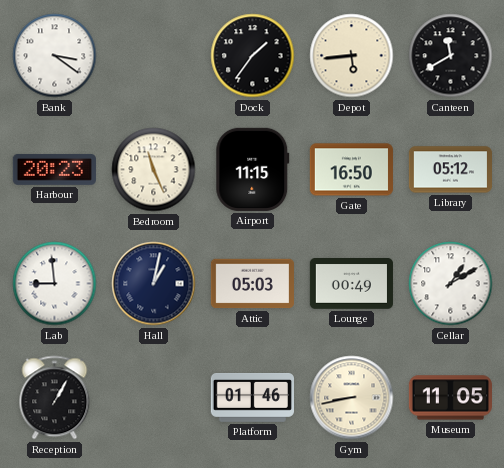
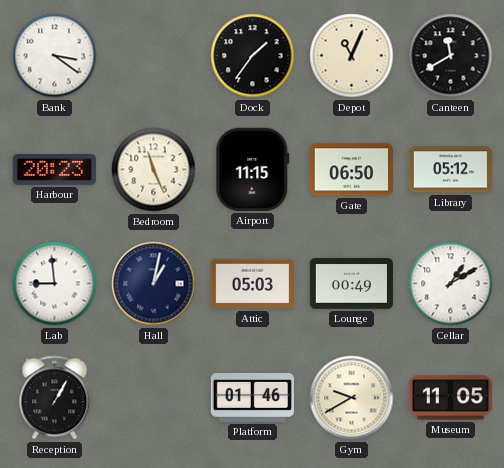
Depot: 5:44 -> 11:04 (352, 56)
Gate: 16:50 -> 06:50 (351, 170)
Gym: 8:43 -> 9:40 (352, 398)
